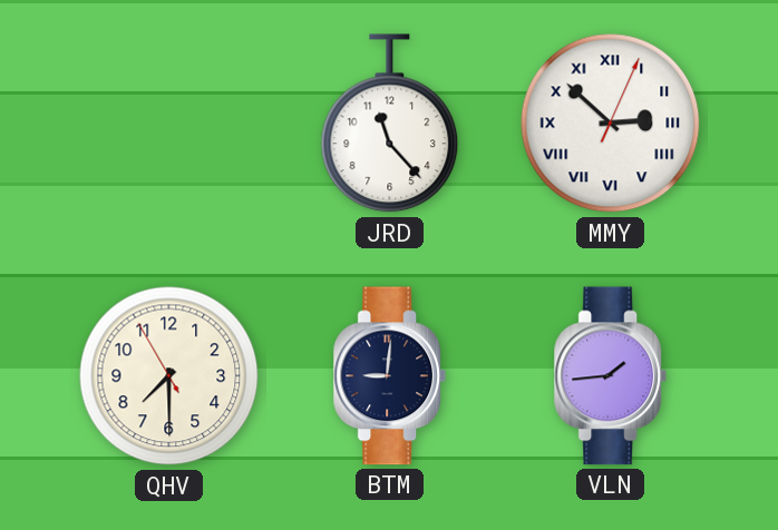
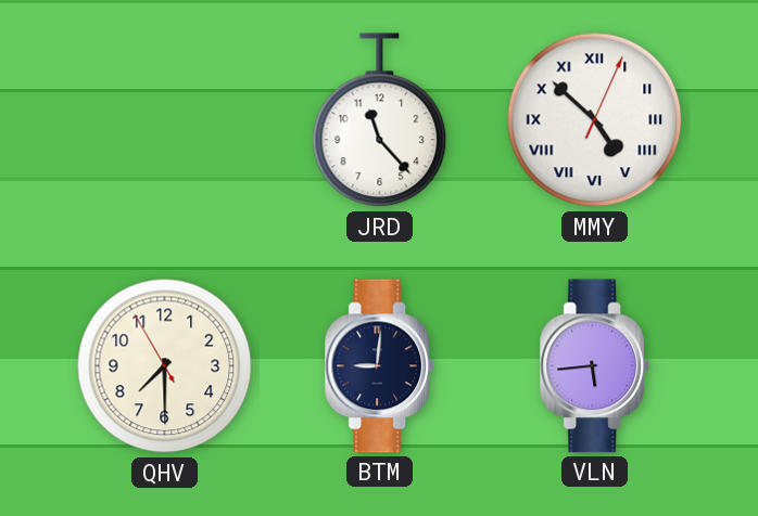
MMY: 2:52 -> 4:52 (595, 120)
VLN: 1:44 -> 5:44 (595, 366)
